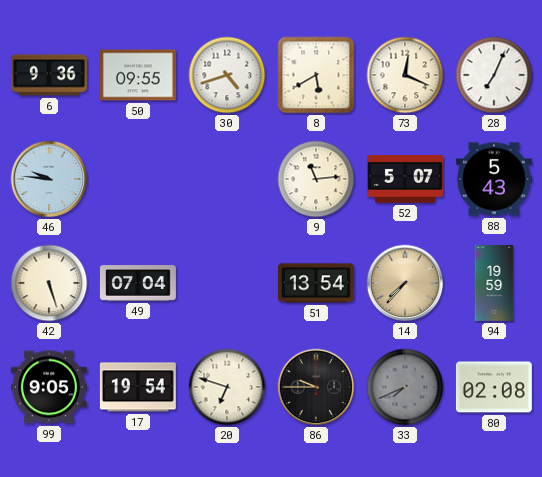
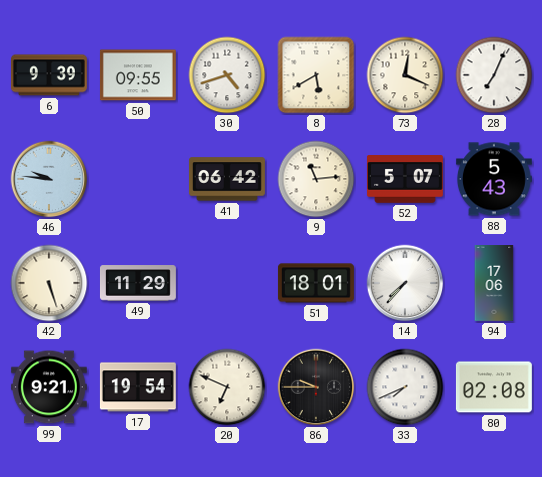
6: 9:36 -> 9:39 (49, 75)
41: none -> 06:42 (227, 179)
49: 07:04 -> 11:29 (138, 283)
51: 13:54 -> 18:01 (316, 283)
14 dial: champagne -> white (405, 283)
94: 19:59 -> 17:06 (494, 284)
99: 9:05 -> 9:21 (49, 387)
20: 6:48 -> 6:49 (227, 387)
33 dial: grey -> white (405, 387)
